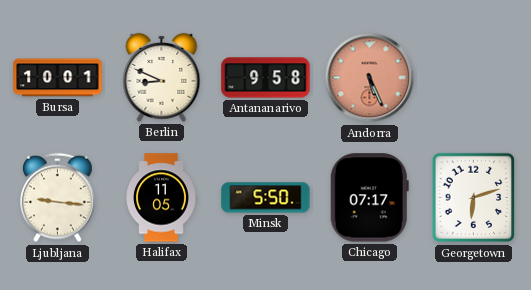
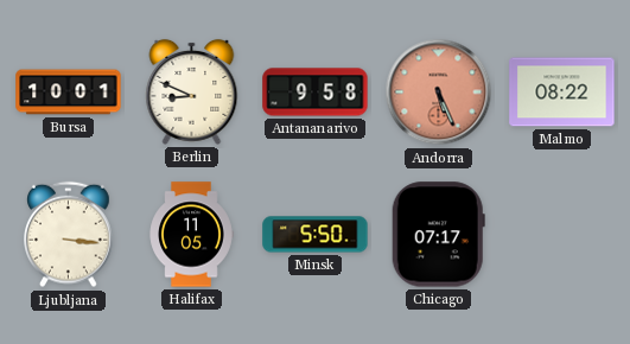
Malmo: none -> 08:22 (562, 93)
Ljubljana: 9:16 -> 3:16 (69, 235)
Georgetown: 6:12 -> none (474, 198)
